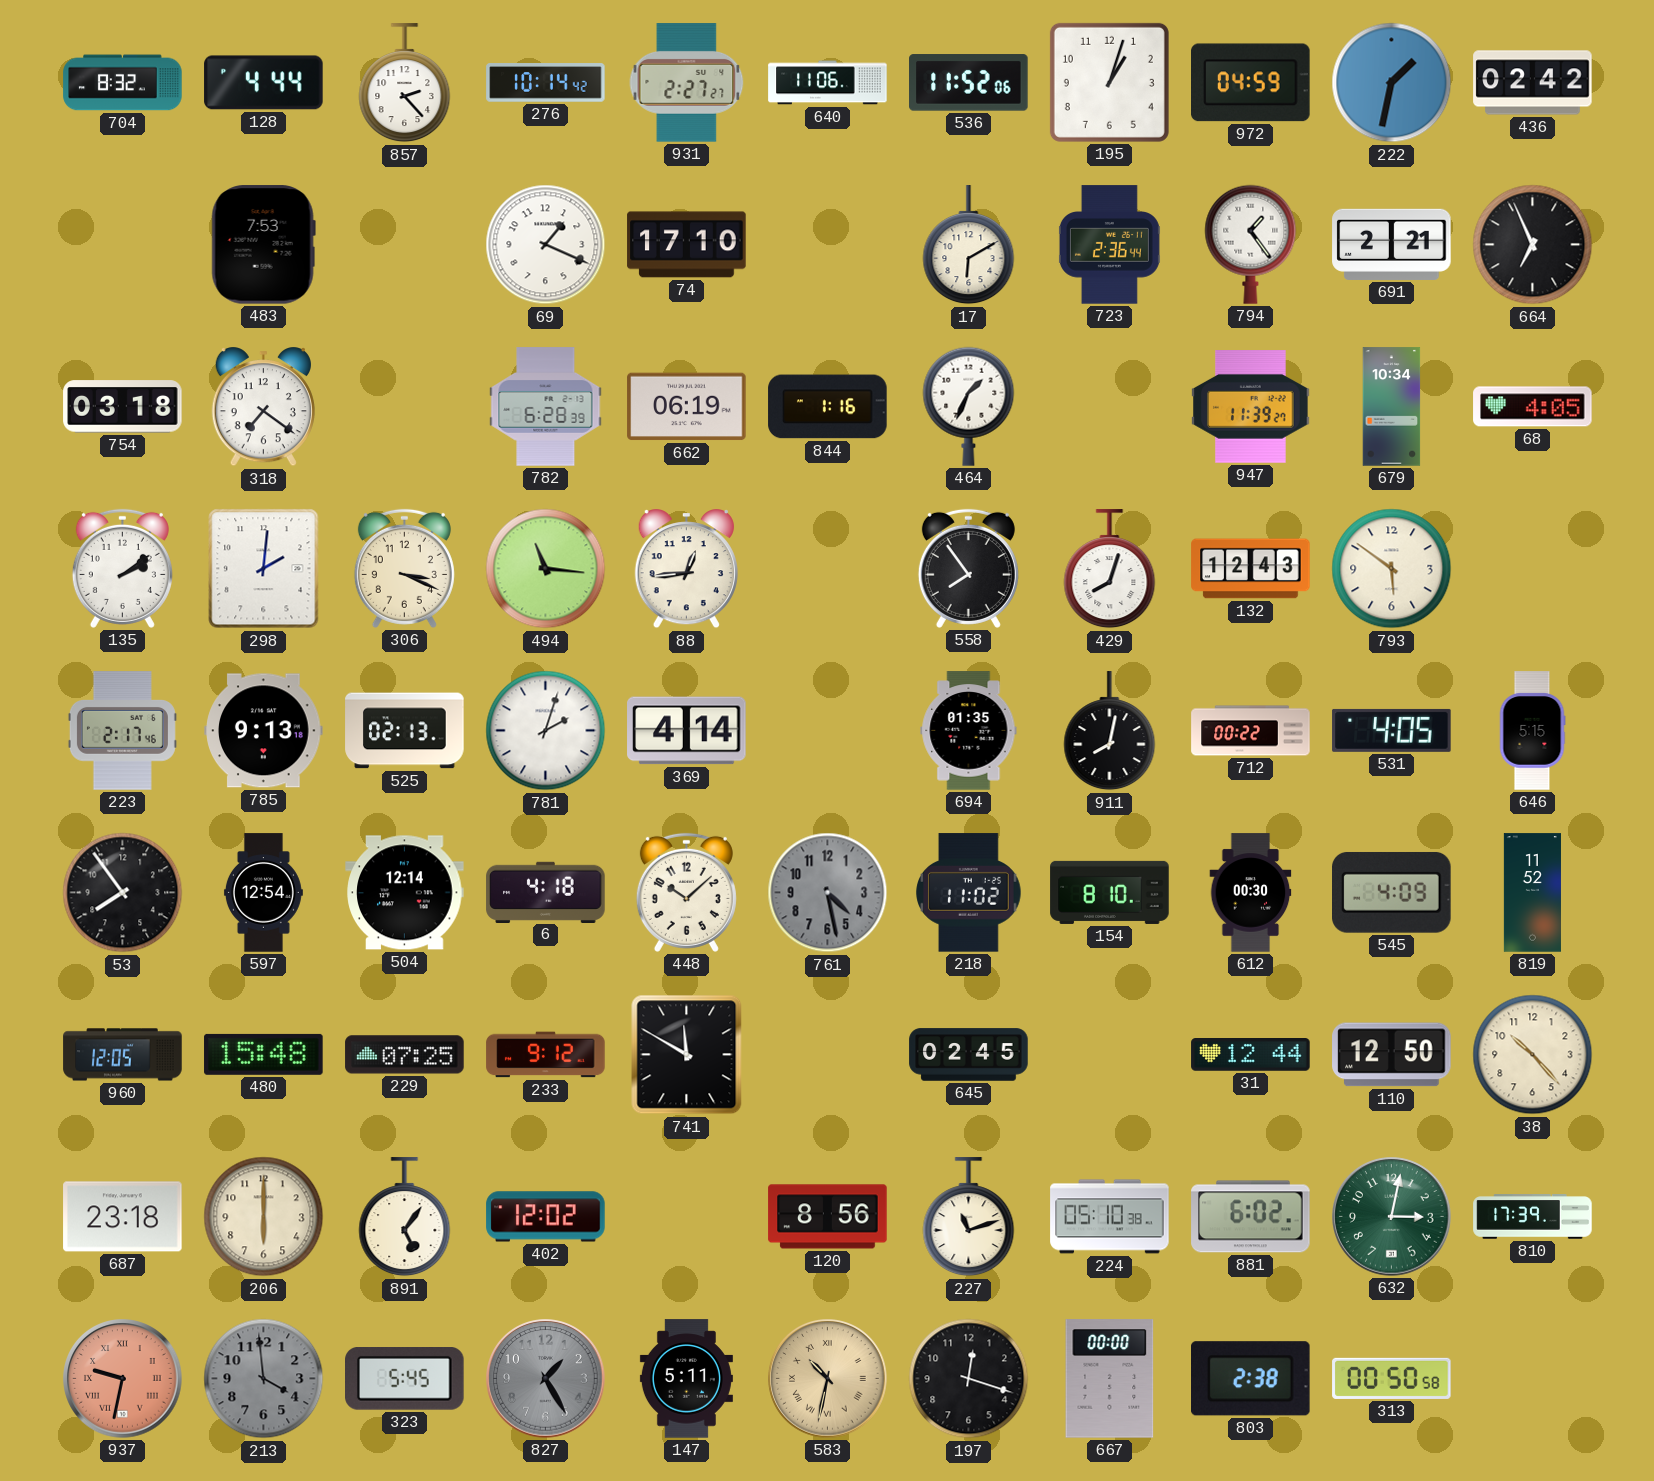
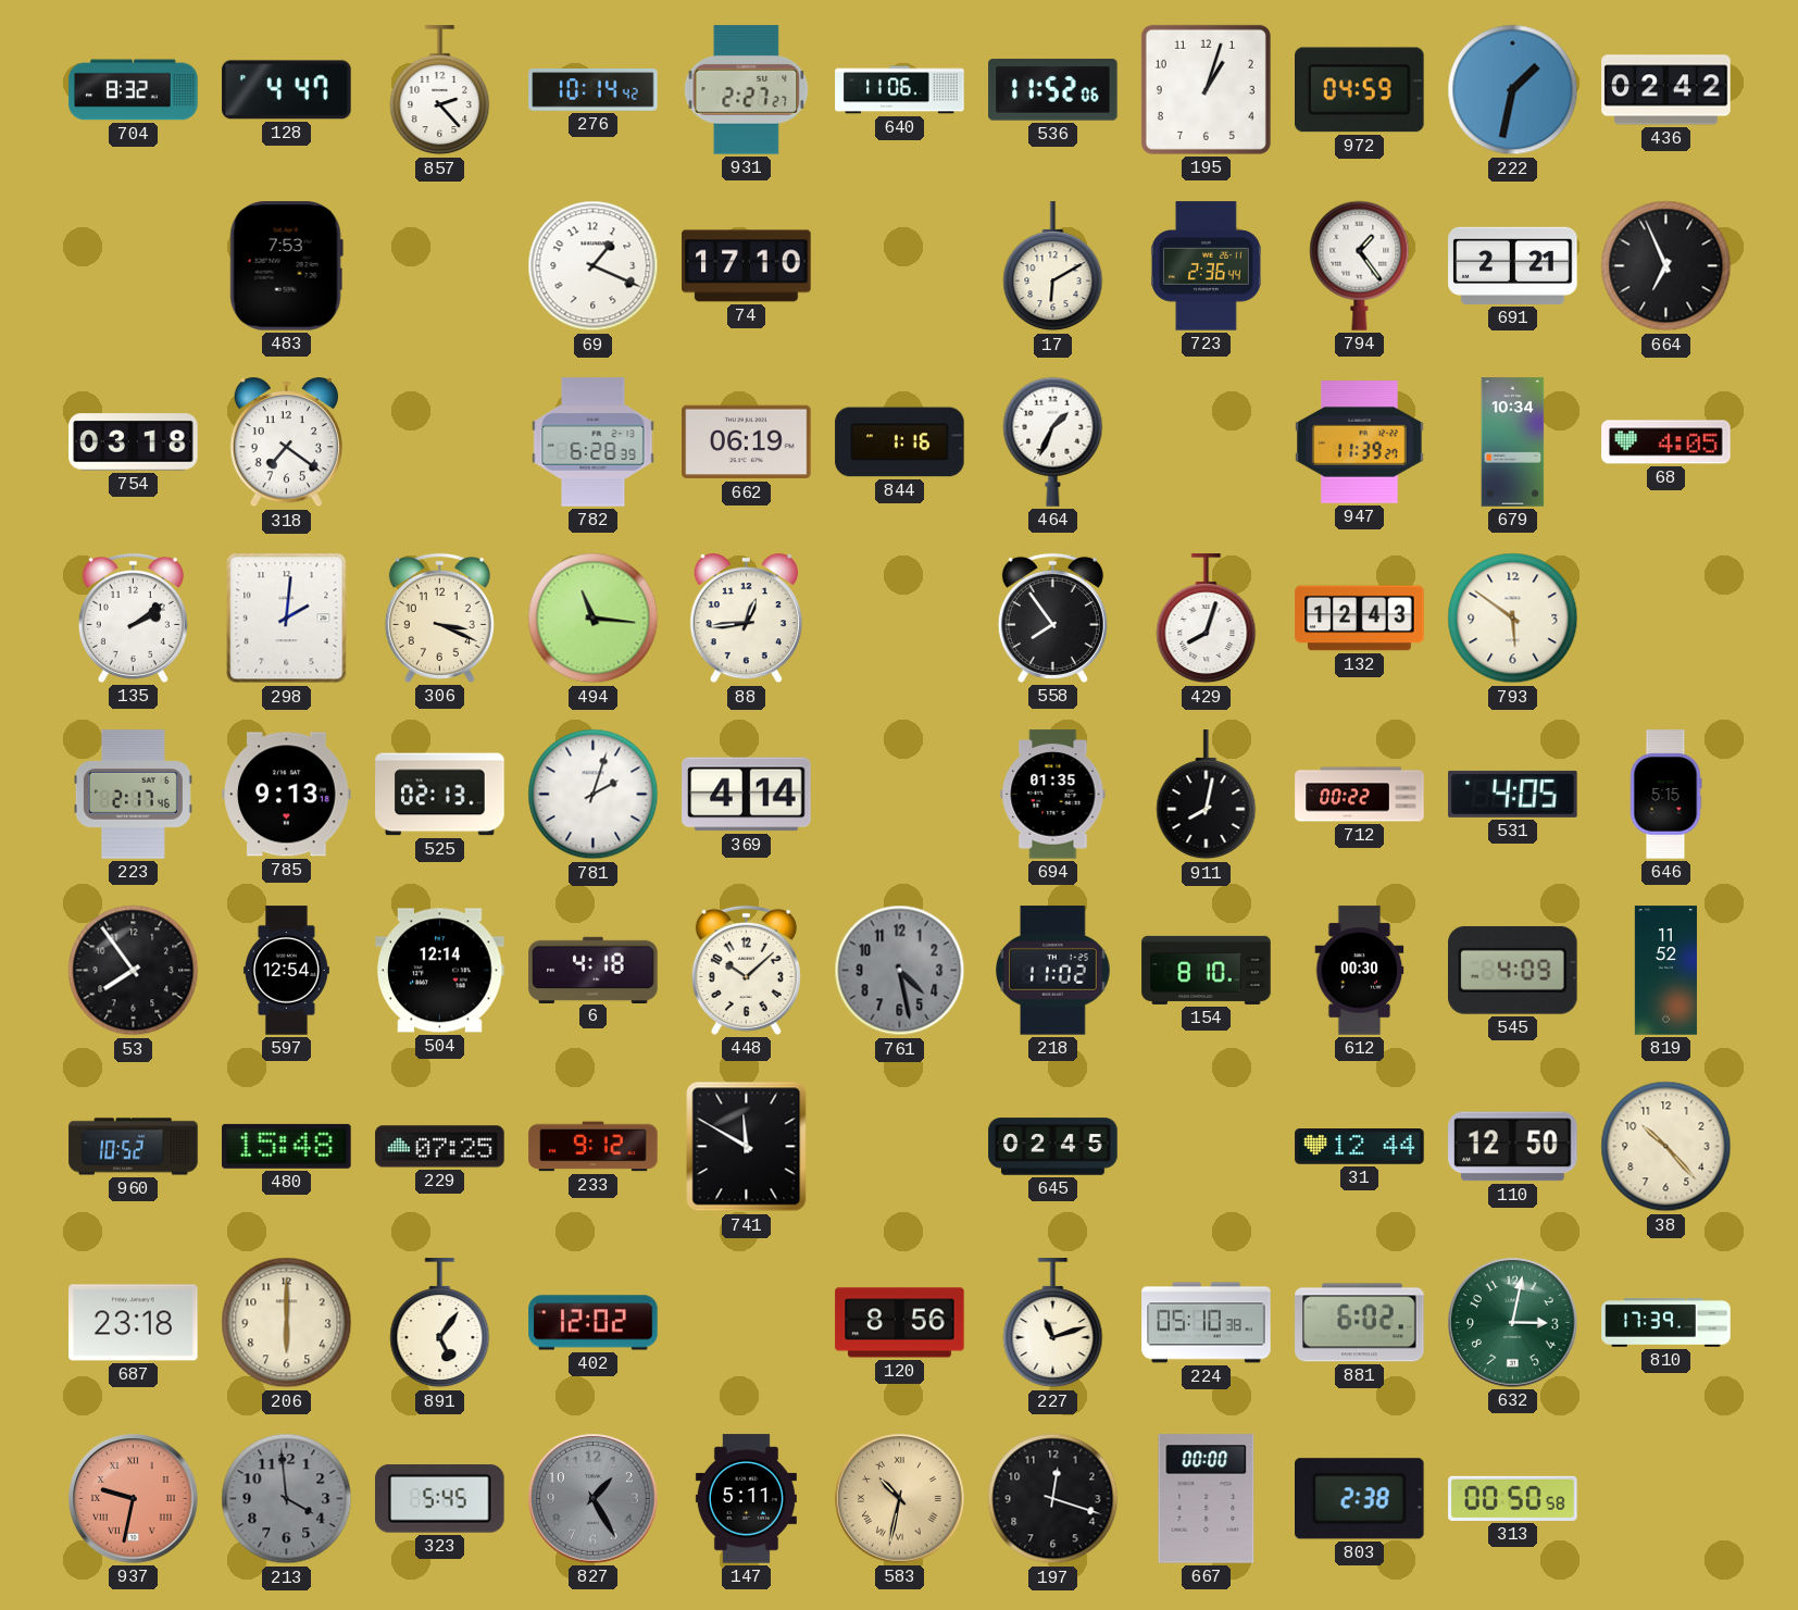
128: 4:44 -> 4:47 (287, 90)
960: 12:05 -> 10:52 (134, 1147)
